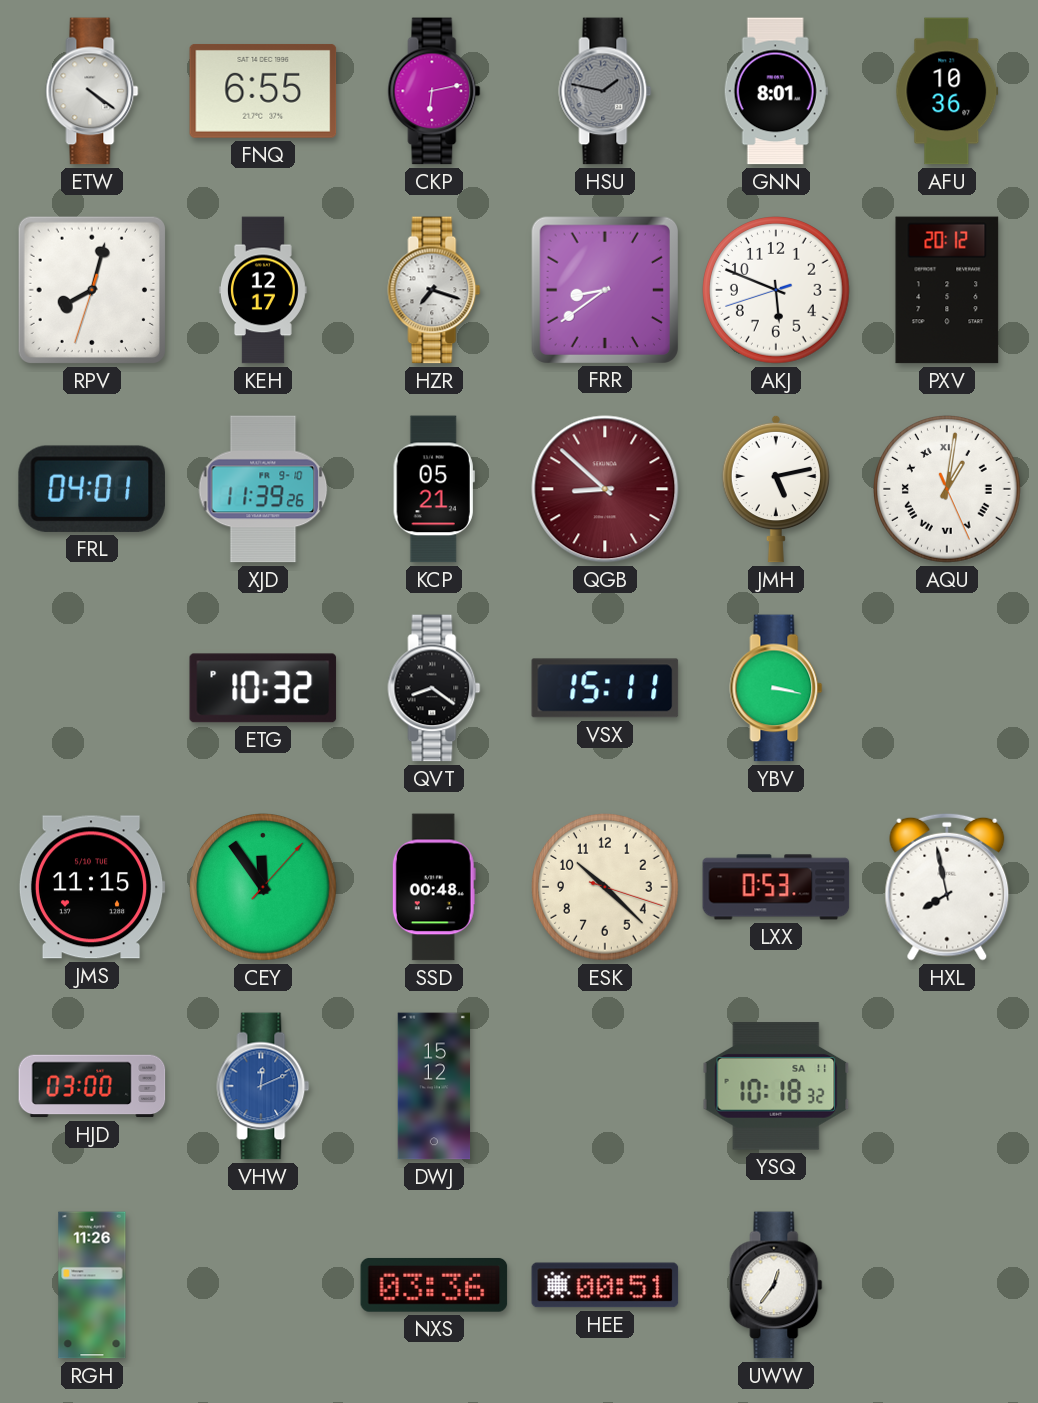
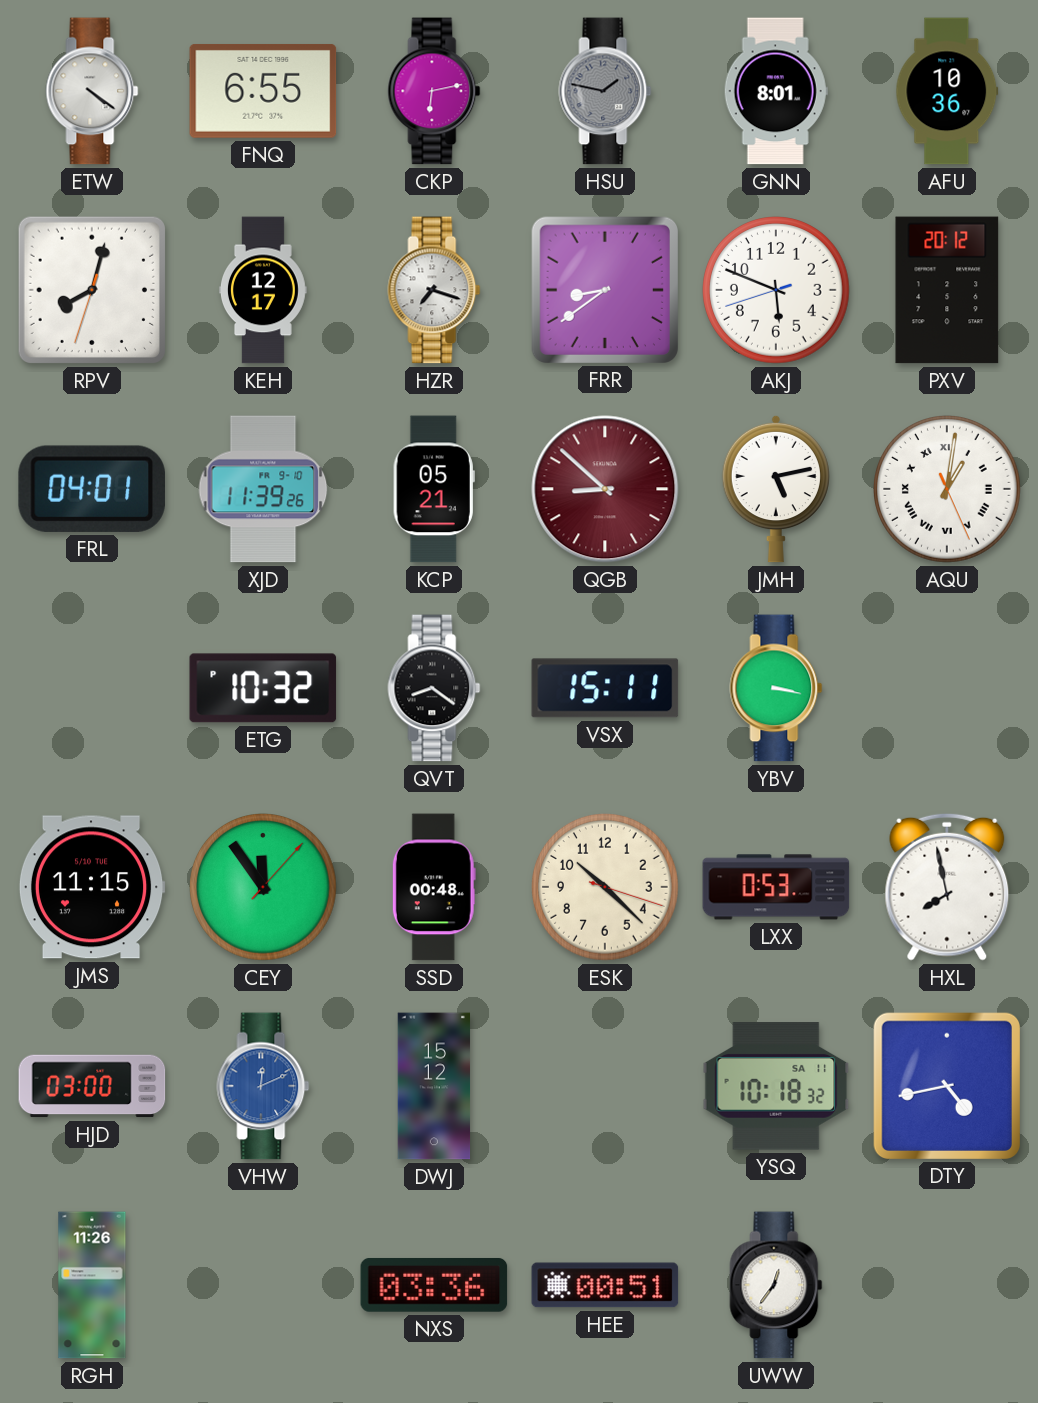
DTY: none -> 4:43 (946, 1085)
